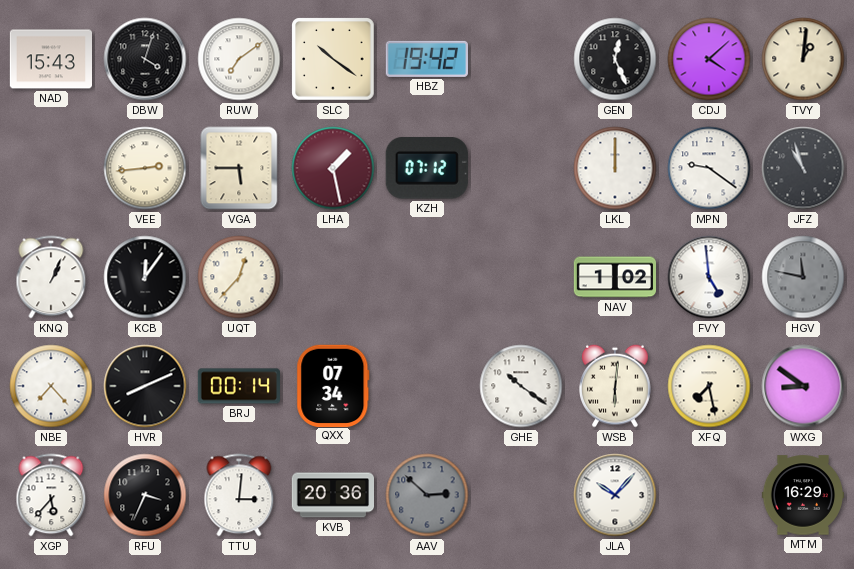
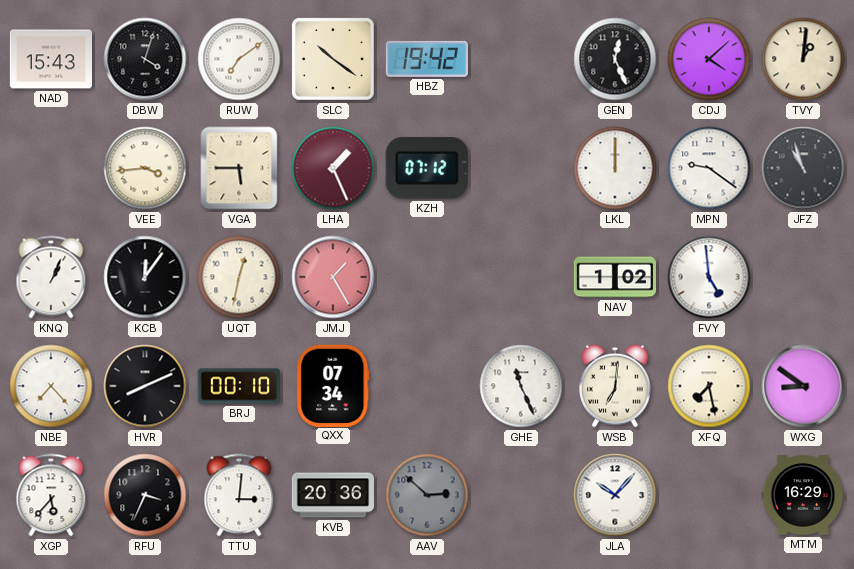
VEE: 2:44 -> 3:44 (145, 168)
LHA: 1:28 -> 1:26 (333, 168)
UQT: 12:37 -> 12:32 (239, 277)
JMJ: none -> 1:25 (333, 277)
HGV: 11:47 -> none (803, 277)
BRJ: 00:14 -> 00:10 (238, 386)
GHE: 10:21 -> 11:26 (521, 386)
WSB: 6:01 -> 7:01 (615, 386)
